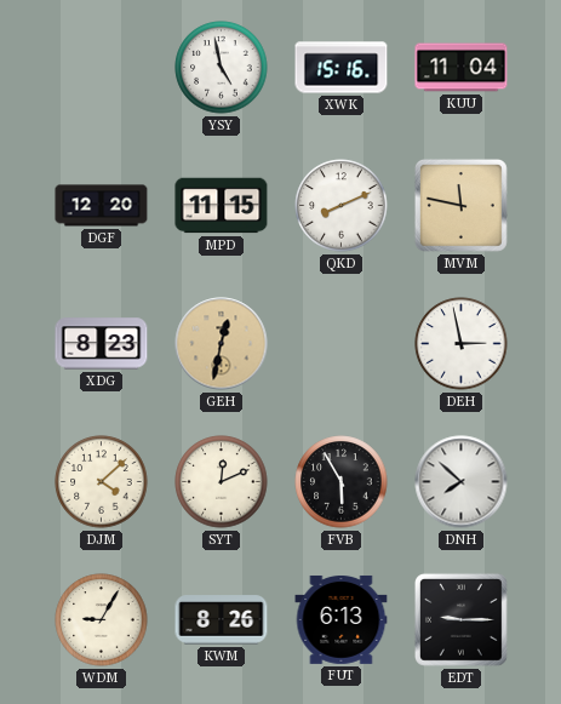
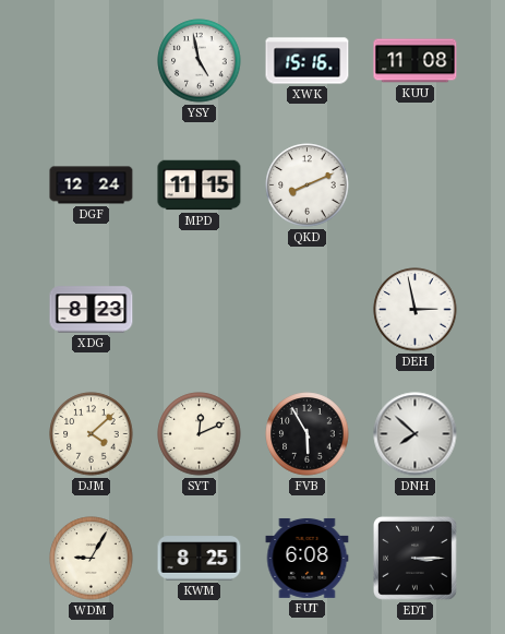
KUU: 11:04 -> 11:08 (416, 61)
DGF: 12:20 -> 12:24 (92, 186)
MVM: 11:47 -> none (460, 205)
GEH: 12:32 -> none (222, 344)
KWM: 8:26 -> 8:25 (200, 559)
FUT: 6:13 -> 6:08 (308, 558)
EDT: 9:15 -> 3:15 (414, 558)
